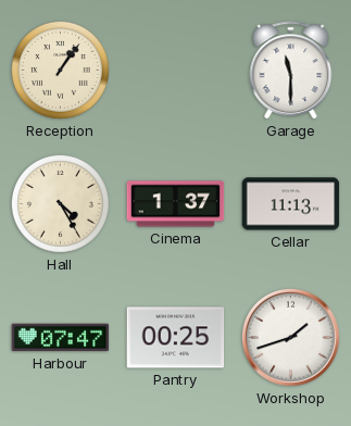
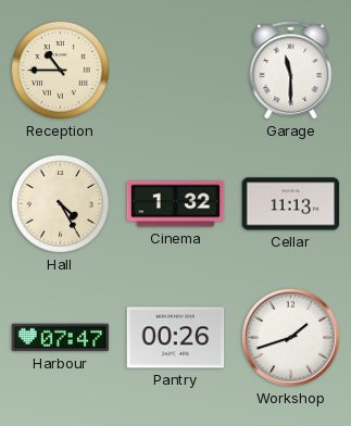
Reception: 1:06 -> 10:45 (60, 70)
Cinema: 1:37 -> 1:32 (176, 204)
Pantry: 00:25 -> 00:26 (176, 338)
